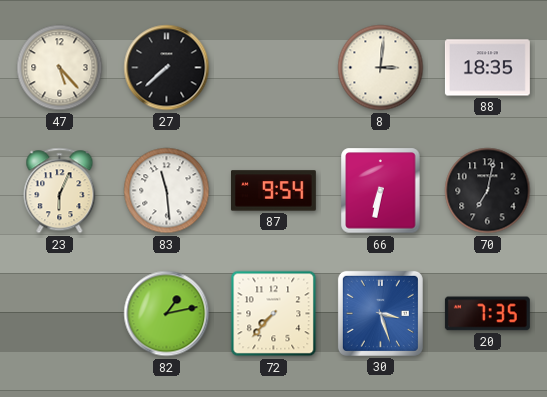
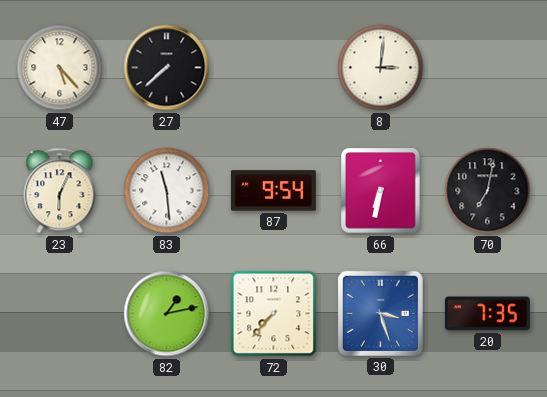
88: 18:35 -> none (487, 68)
